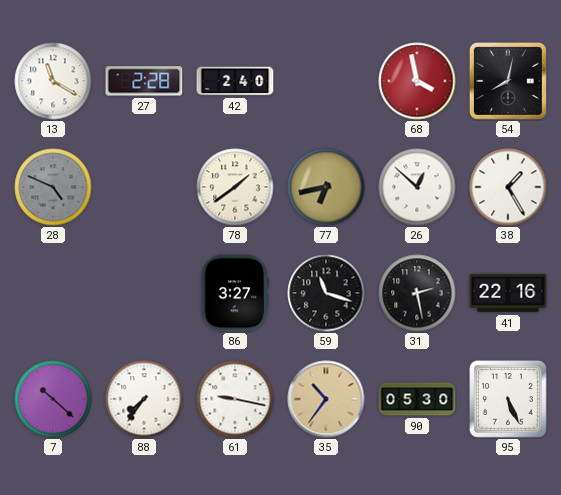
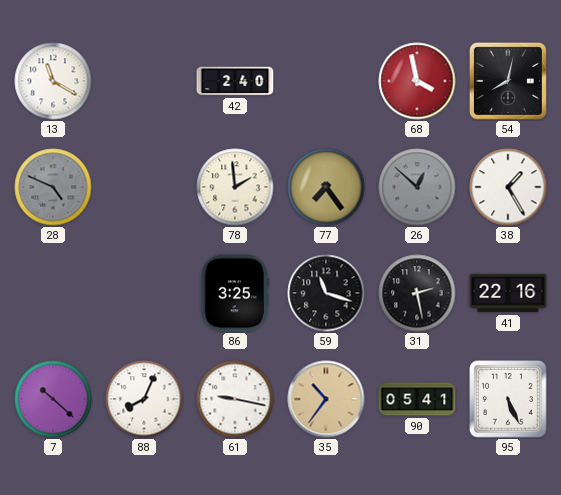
27: 2:28 -> none (144, 81)
78: 1:39 -> 1:59 (235, 187)
77: 6:43 -> 7:24 (326, 187)
26 dial: white -> grey (417, 187)
86: 3:27 -> 3:25 (235, 293)
88: 7:36 -> 8:04 (144, 399)
90: 05:30 -> 05:41 (417, 399)
